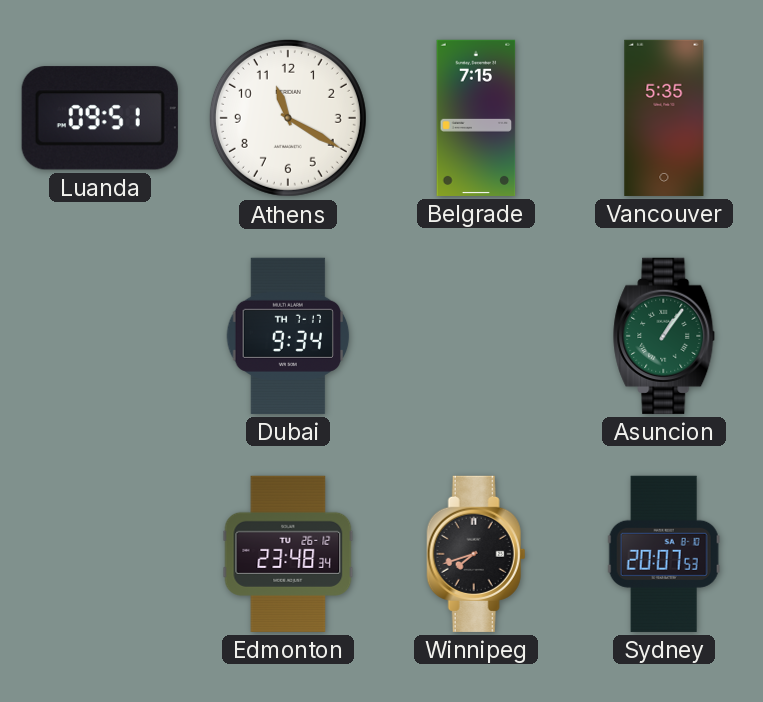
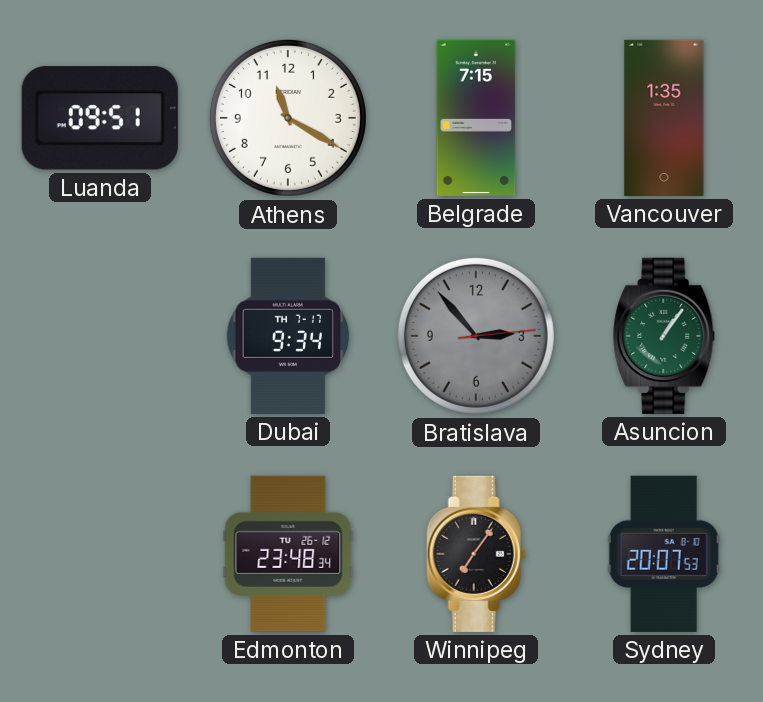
Vancouver: 5:35 -> 1:35 (664, 118)
Bratislava: none -> 2:53 (476, 336)
Winnipeg: 7:42 -> 7:06 (476, 554)
